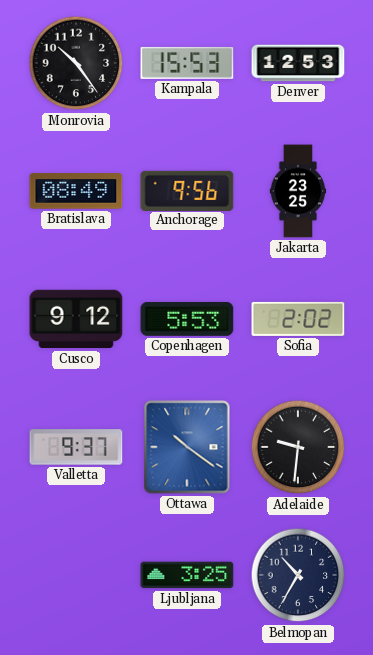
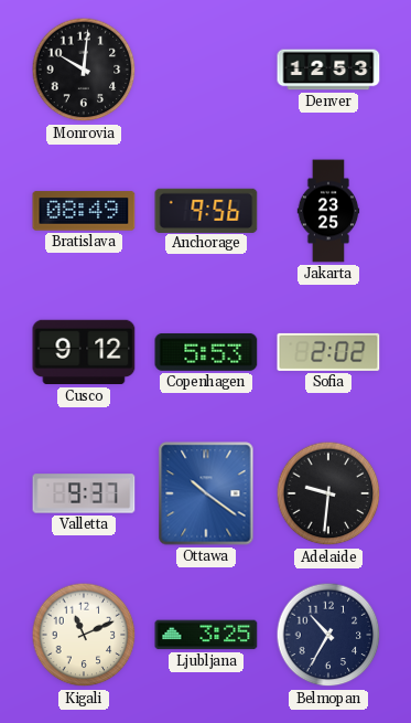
Monrovia: 10:24 -> 10:01 (84, 70)
Kampala: 15:53 -> none (187, 63)
Kigali: none -> 11:11 (84, 635)
